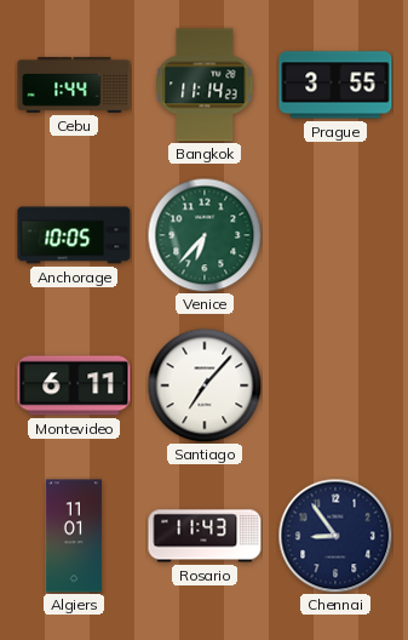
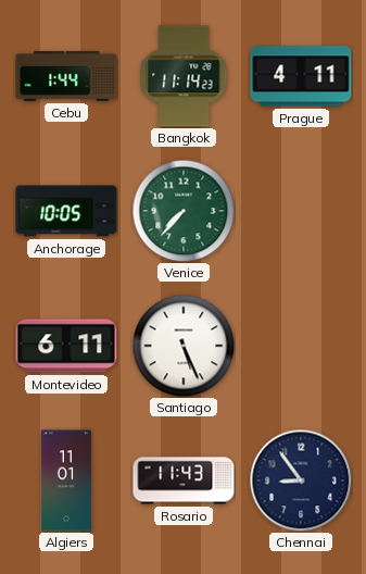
Prague: 3:55 -> 4:11 (301, 76)
Venice: 6:37 -> 7:37 (184, 211)
Santiago: 7:07 -> 5:26 (184, 346)
